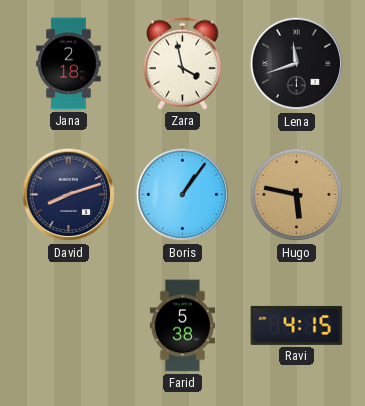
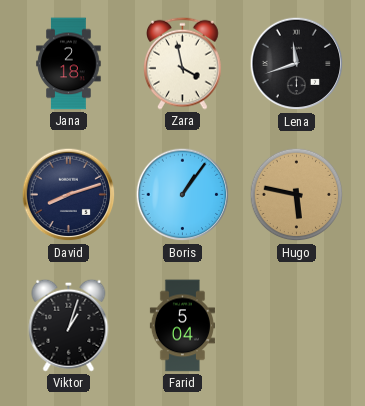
Viktor: none -> 1:03 (69, 325)
Farid: 5:38 -> 5:04 (182, 326)
Ravi: 4:15 -> none (297, 325)
